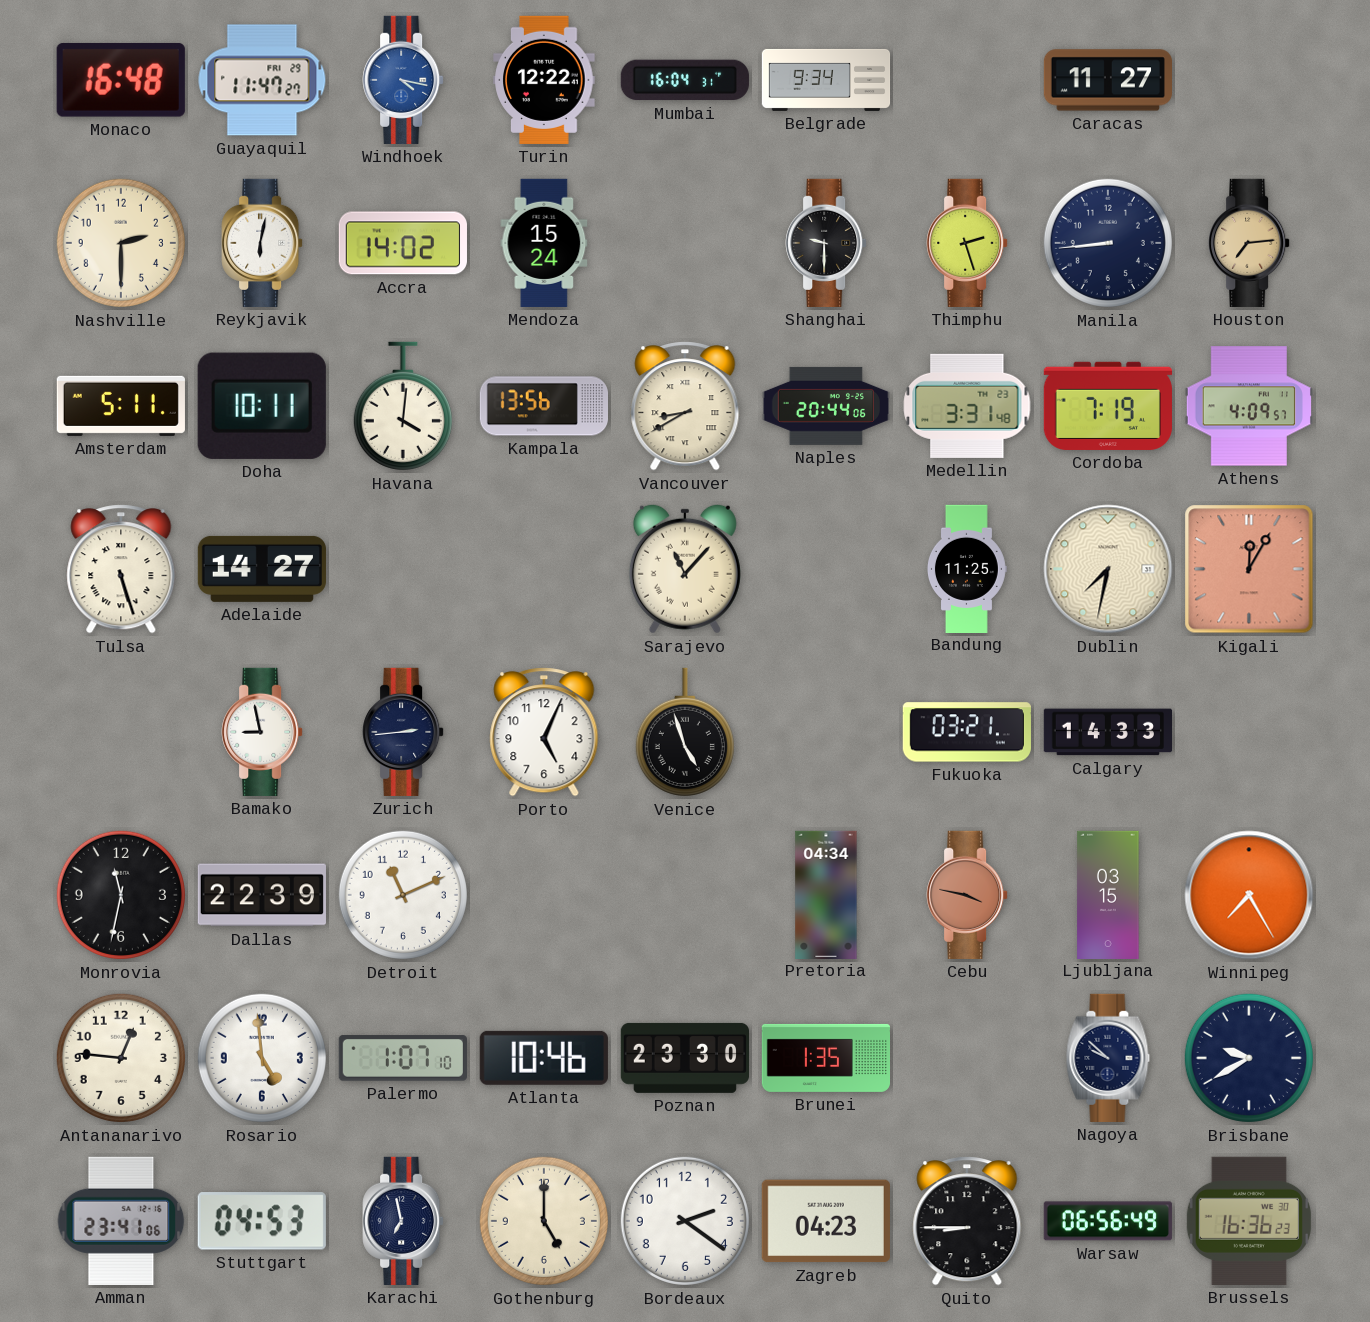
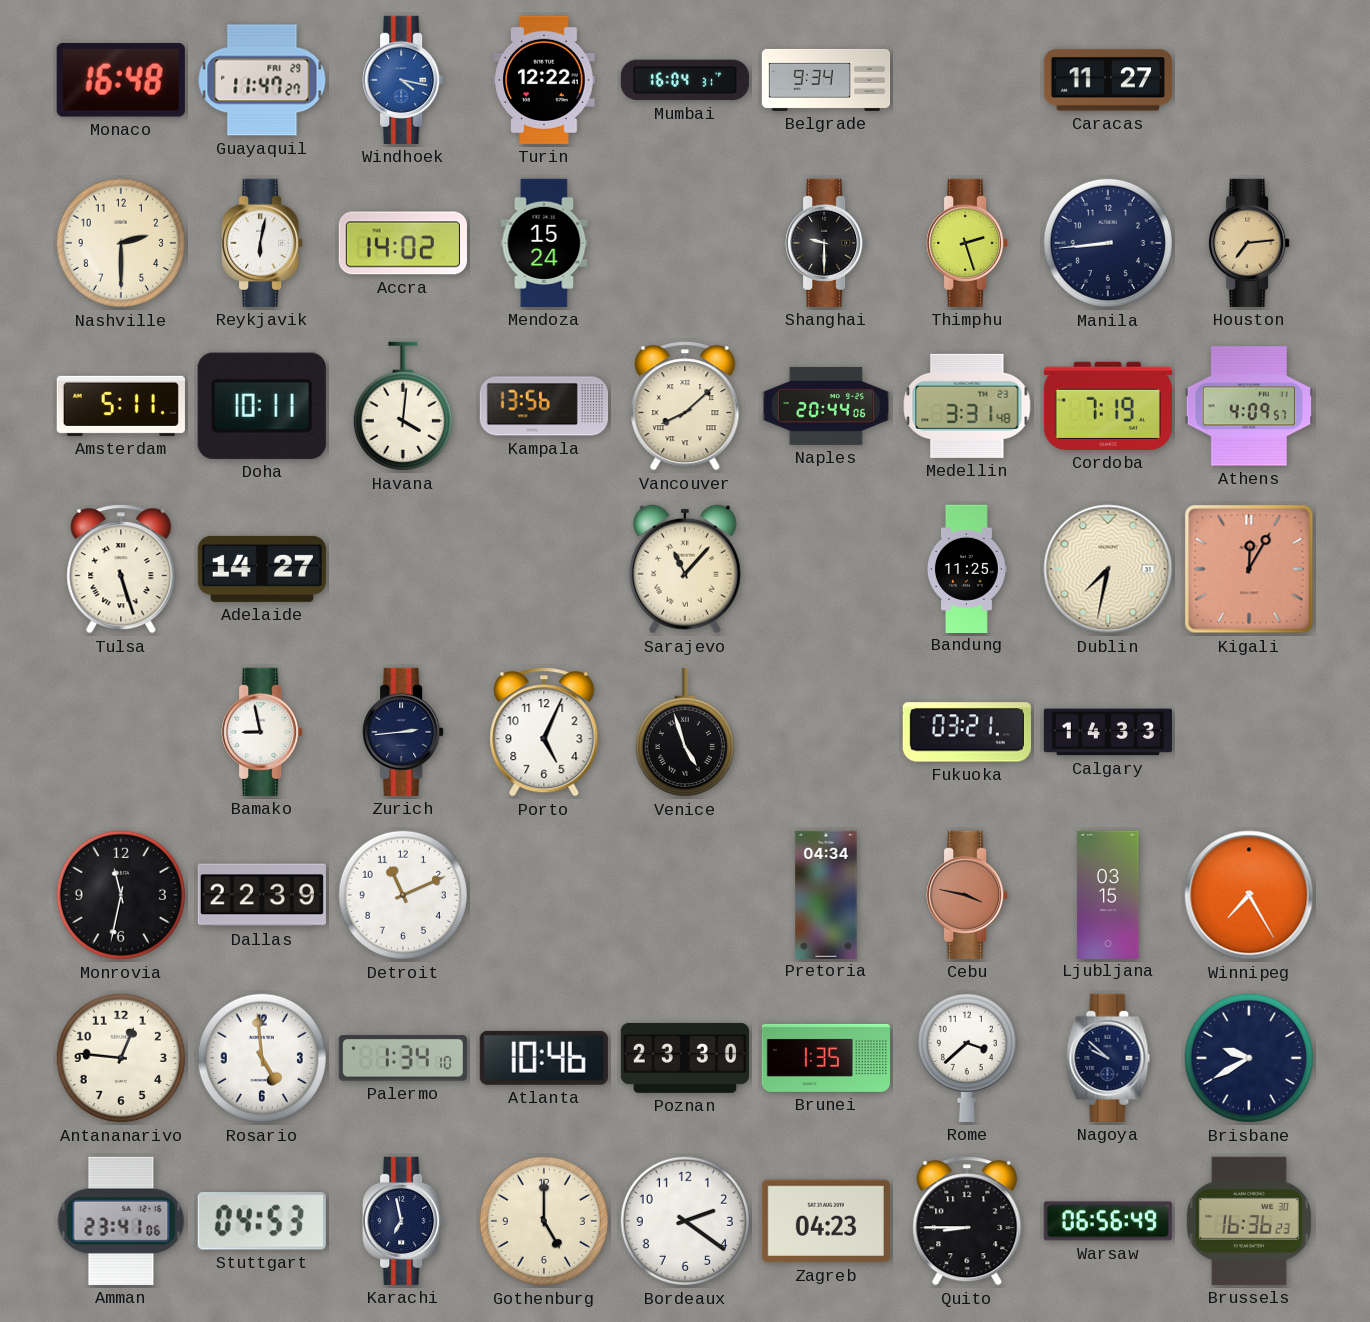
Vancouver: 8:40 -> 8:08 (685, 406)
Palermo: 1:07 -> 1:34 (403, 1058)
Rome: none -> 3:38 (967, 1057)
